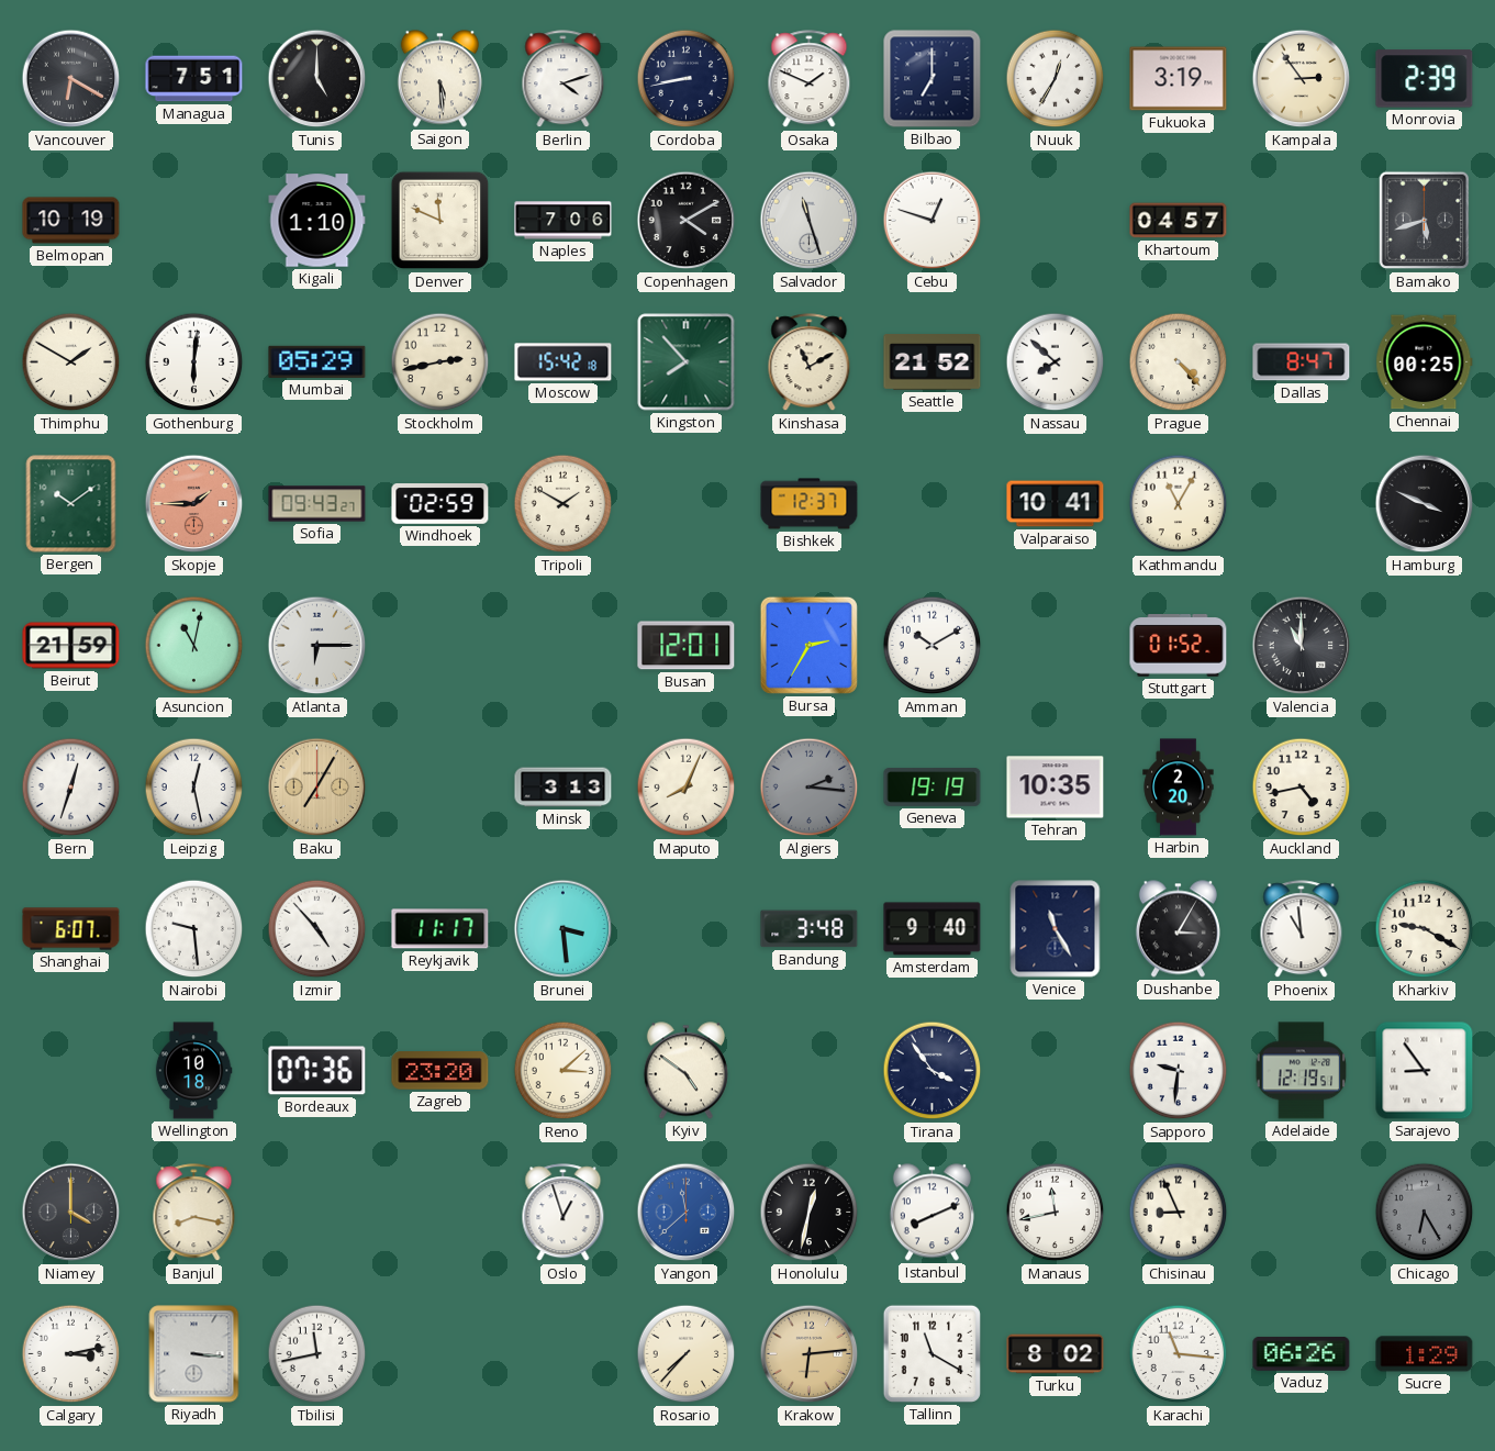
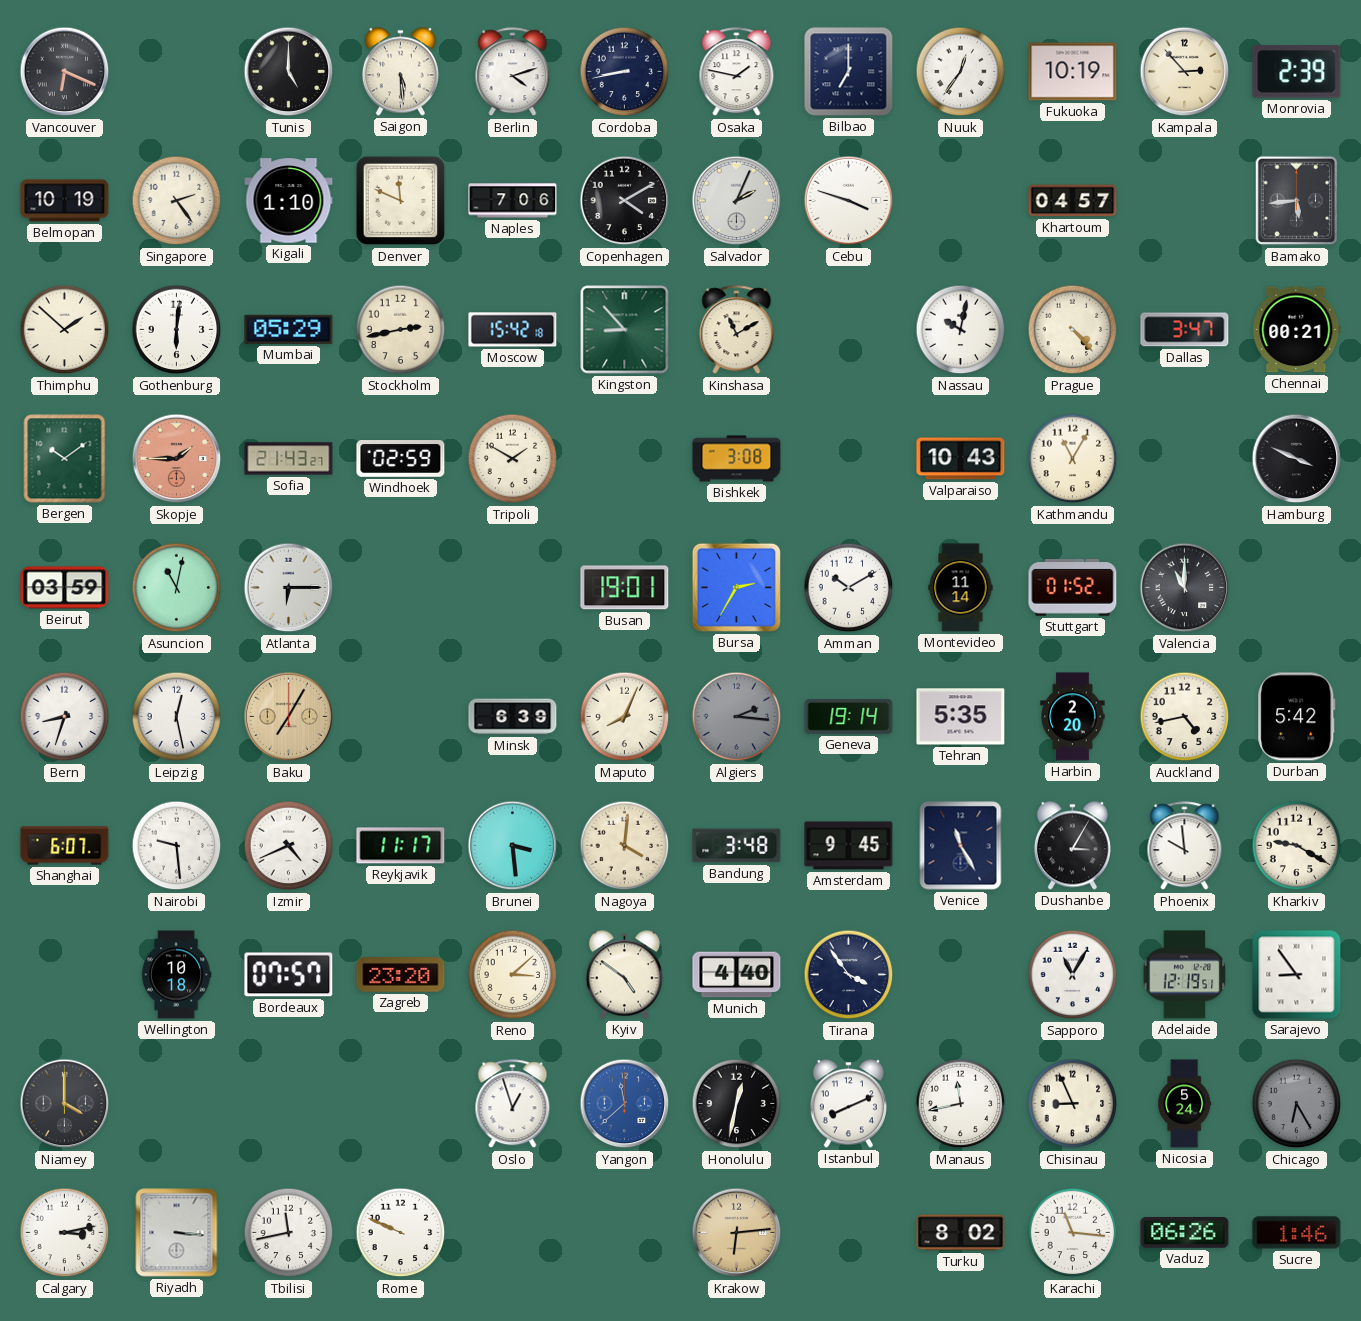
Vancouver: 6:20 -> 6:19 (65, 72)
Managua: 7:51 -> none (194, 79)
Osaka: 1:49 -> 1:47 (737, 72)
Nuuk: 12:35 -> 12:36 (961, 72)
Fukuoka: 3:19 -> 10:19 (1073, 72)
Kampala: 2:54 -> 2:53 (1185, 72)
Singapore: none -> 2:24 (177, 201)
Salvador: 11:27 -> 2:04 (737, 201)
Cebu: 12:48 -> 3:48 (849, 201)
Bamako: 5:42 -> 5:44 (1297, 201)
Thimphu: 1:50 -> 1:52 (65, 330)
Kingston: 7:53 -> 8:53 (625, 330)
Seattle: 21:52 -> none (933, 362)
Nassau: 7:52 -> 10:02 (961, 330)
Dallas: 8:47 -> 3:47 (1185, 330)
Chennai: 00:25 -> 00:21 (1297, 330)
Sofia: 09:43 -> 21:43 (289, 459)
Bishkek: 12:37 -> 3:08 (737, 459)
Valparaiso: 10:41 -> 10:43 (961, 459)
Beirut: 21:59 -> 03:59 (65, 588)
Busan: 12:01 -> 19:01 (625, 588)
Montevideo: none -> 11:14 (961, 588)
Bern: 12:33 -> 8:33 (65, 717)
Minsk: 3:13 -> 6:39 (513, 717)
Geneva: 19:19 -> 19:14 (849, 717)
Tehran: 10:35 -> 5:35 (961, 717)
Durban: none -> 5:42 (1297, 717)
Izmir: 4:53 -> 4:41 (289, 846)
Nagoya: none -> 4:01 (625, 846)
Amsterdam: 9:40 -> 9:45 (849, 846)
Phoenix: 10:59 -> 9:59 (1185, 846)
Bordeaux: 07:36 -> 07:57 (289, 975)
Munich: none -> 4:40 (737, 975)
Sapporo: 9:31 -> 11:05 (1073, 975)
Banjul: 8:17 -> none (194, 1213)
Nicosia: none -> 5:24 (1185, 1104)
Rome: none -> 9:49 (401, 1233)
Rosario: 7:37 -> none (687, 1354)
Tallinn: 11:20 -> none (931, 1353)
Sucre: 1:29 -> 1:46 (1297, 1233)
